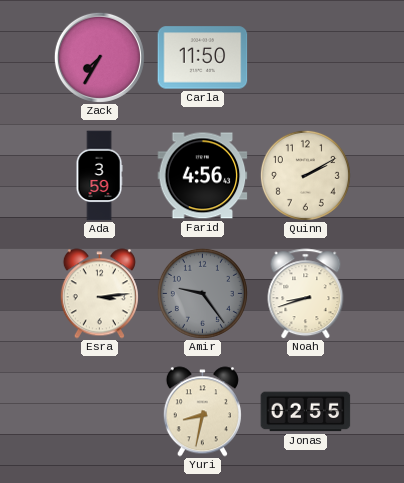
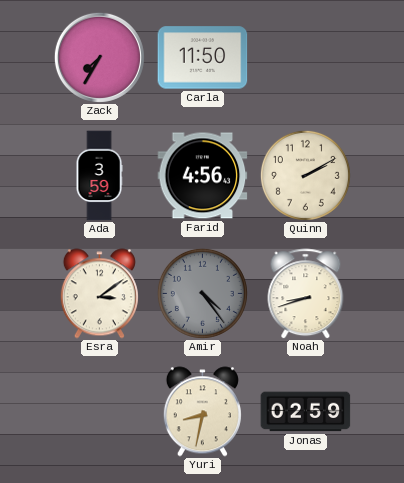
Esra: 3:14 -> 3:09 (99, 294)
Amir: 9:24 -> 4:24 (202, 293)
Jonas: 02:55 -> 02:59 (306, 412)
